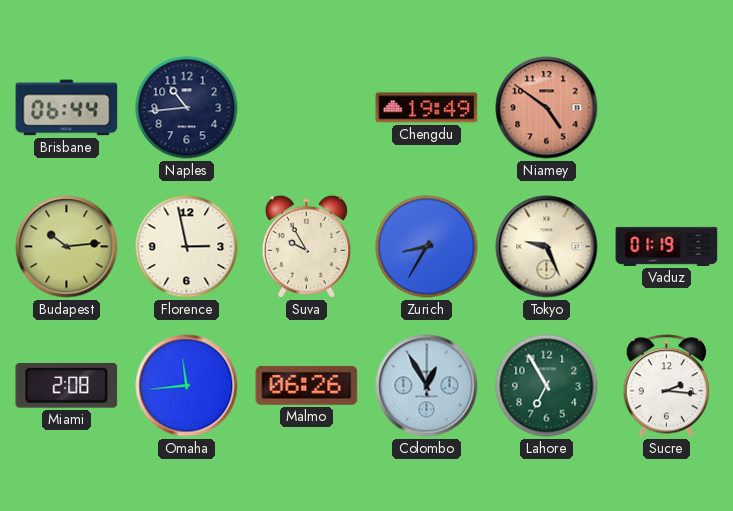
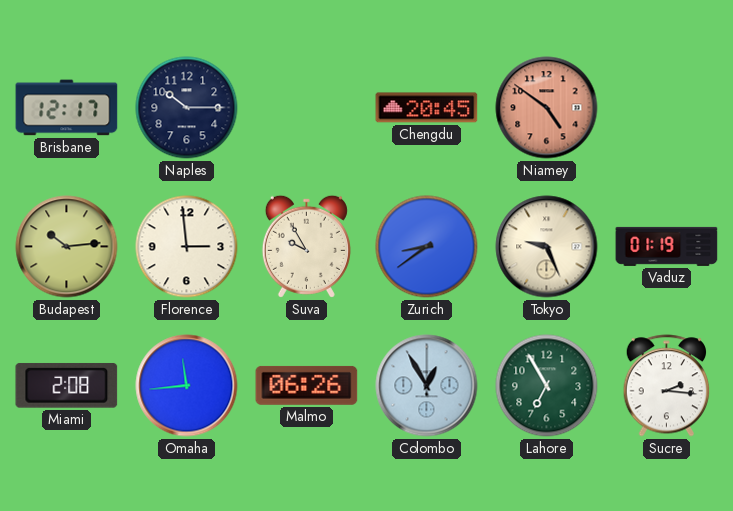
Brisbane: 06:44 -> 12:17 (67, 108)
Naples: 10:44 -> 10:15 (187, 108)
Chengdu: 19:49 -> 20:45 (427, 108)
Florence: 2:58 -> 2:59 (187, 247)
Zurich: 8:35 -> 8:39 (427, 247)
